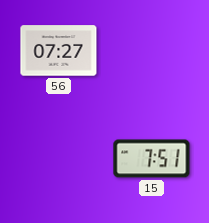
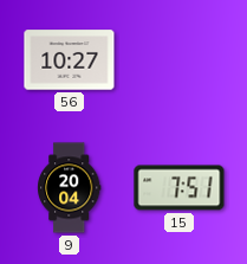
56: 07:27 -> 10:27 (70, 60)
9: none -> 20:04 (70, 188)
